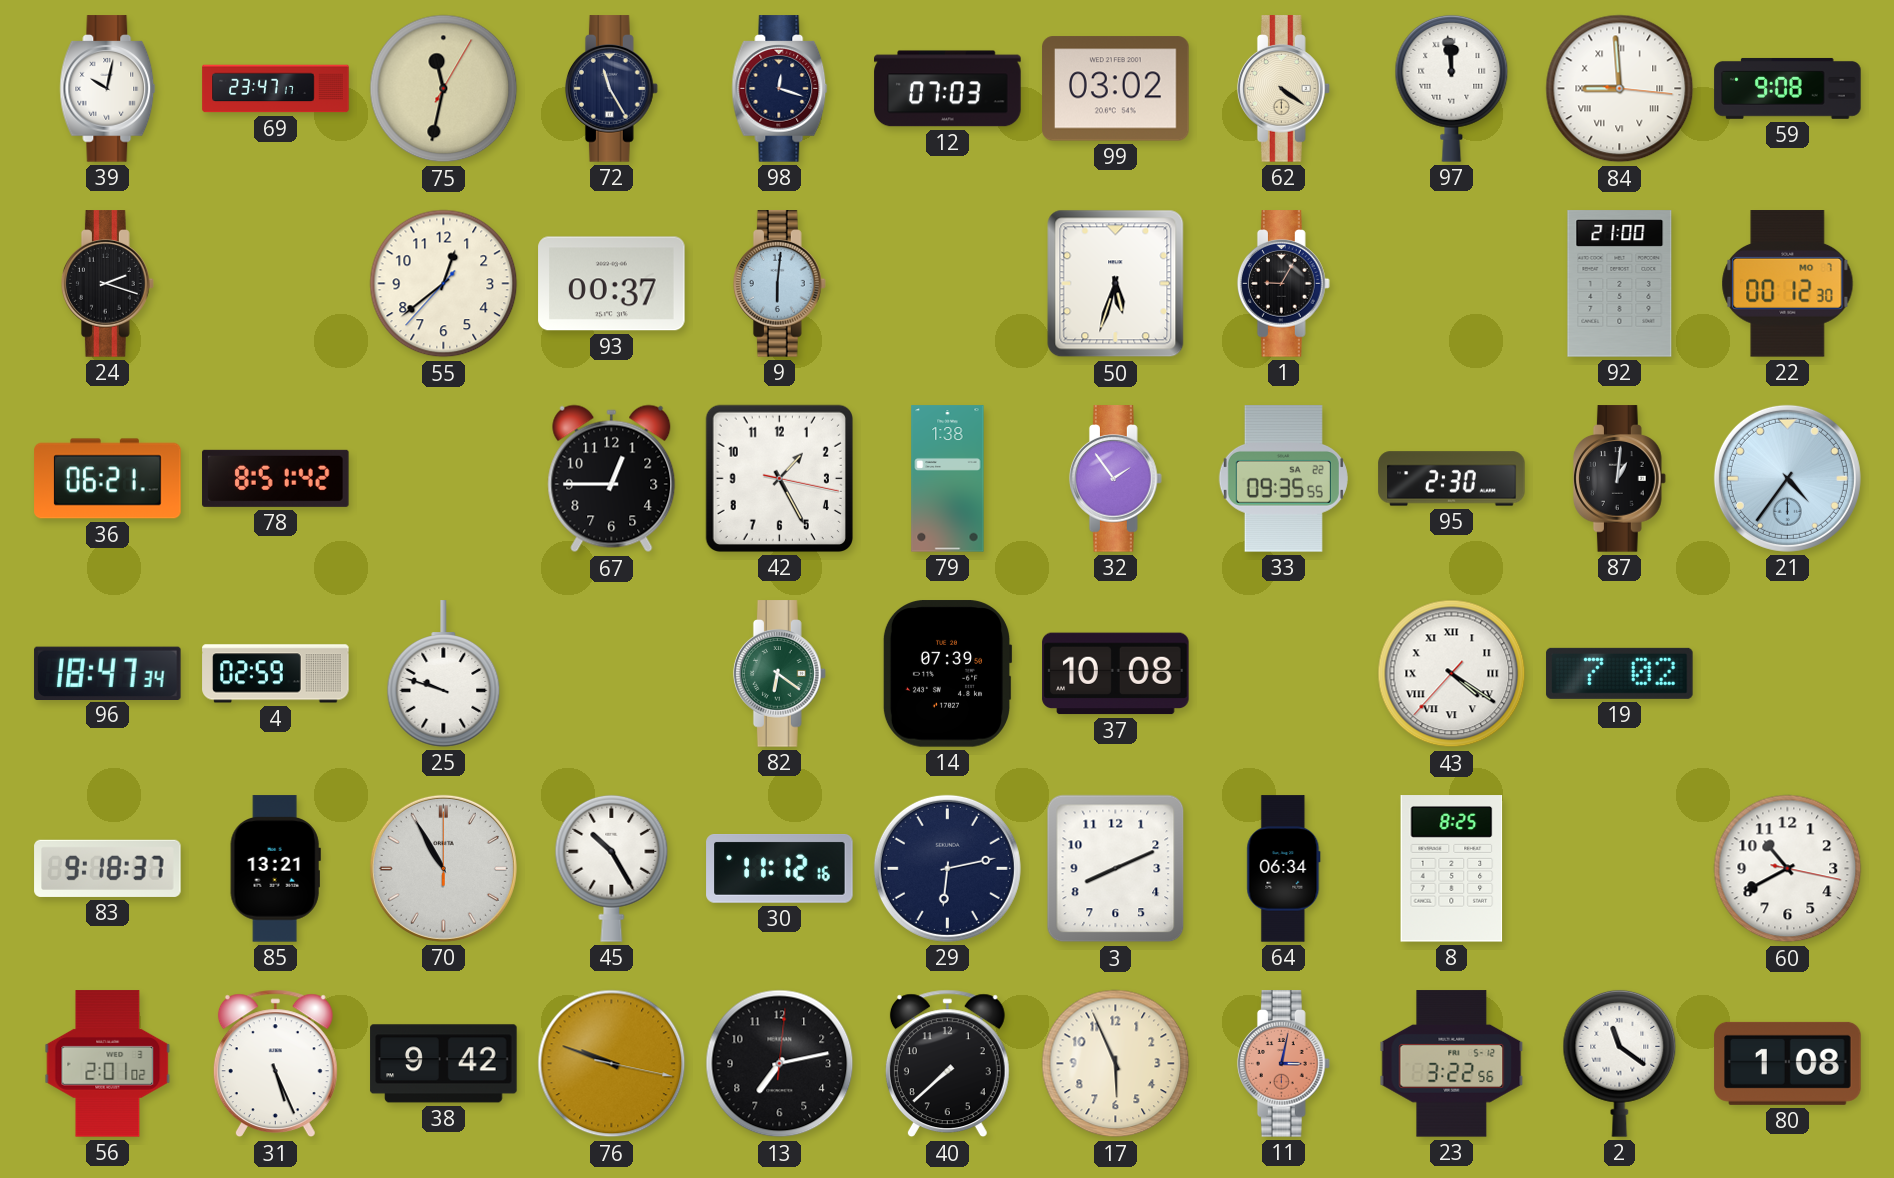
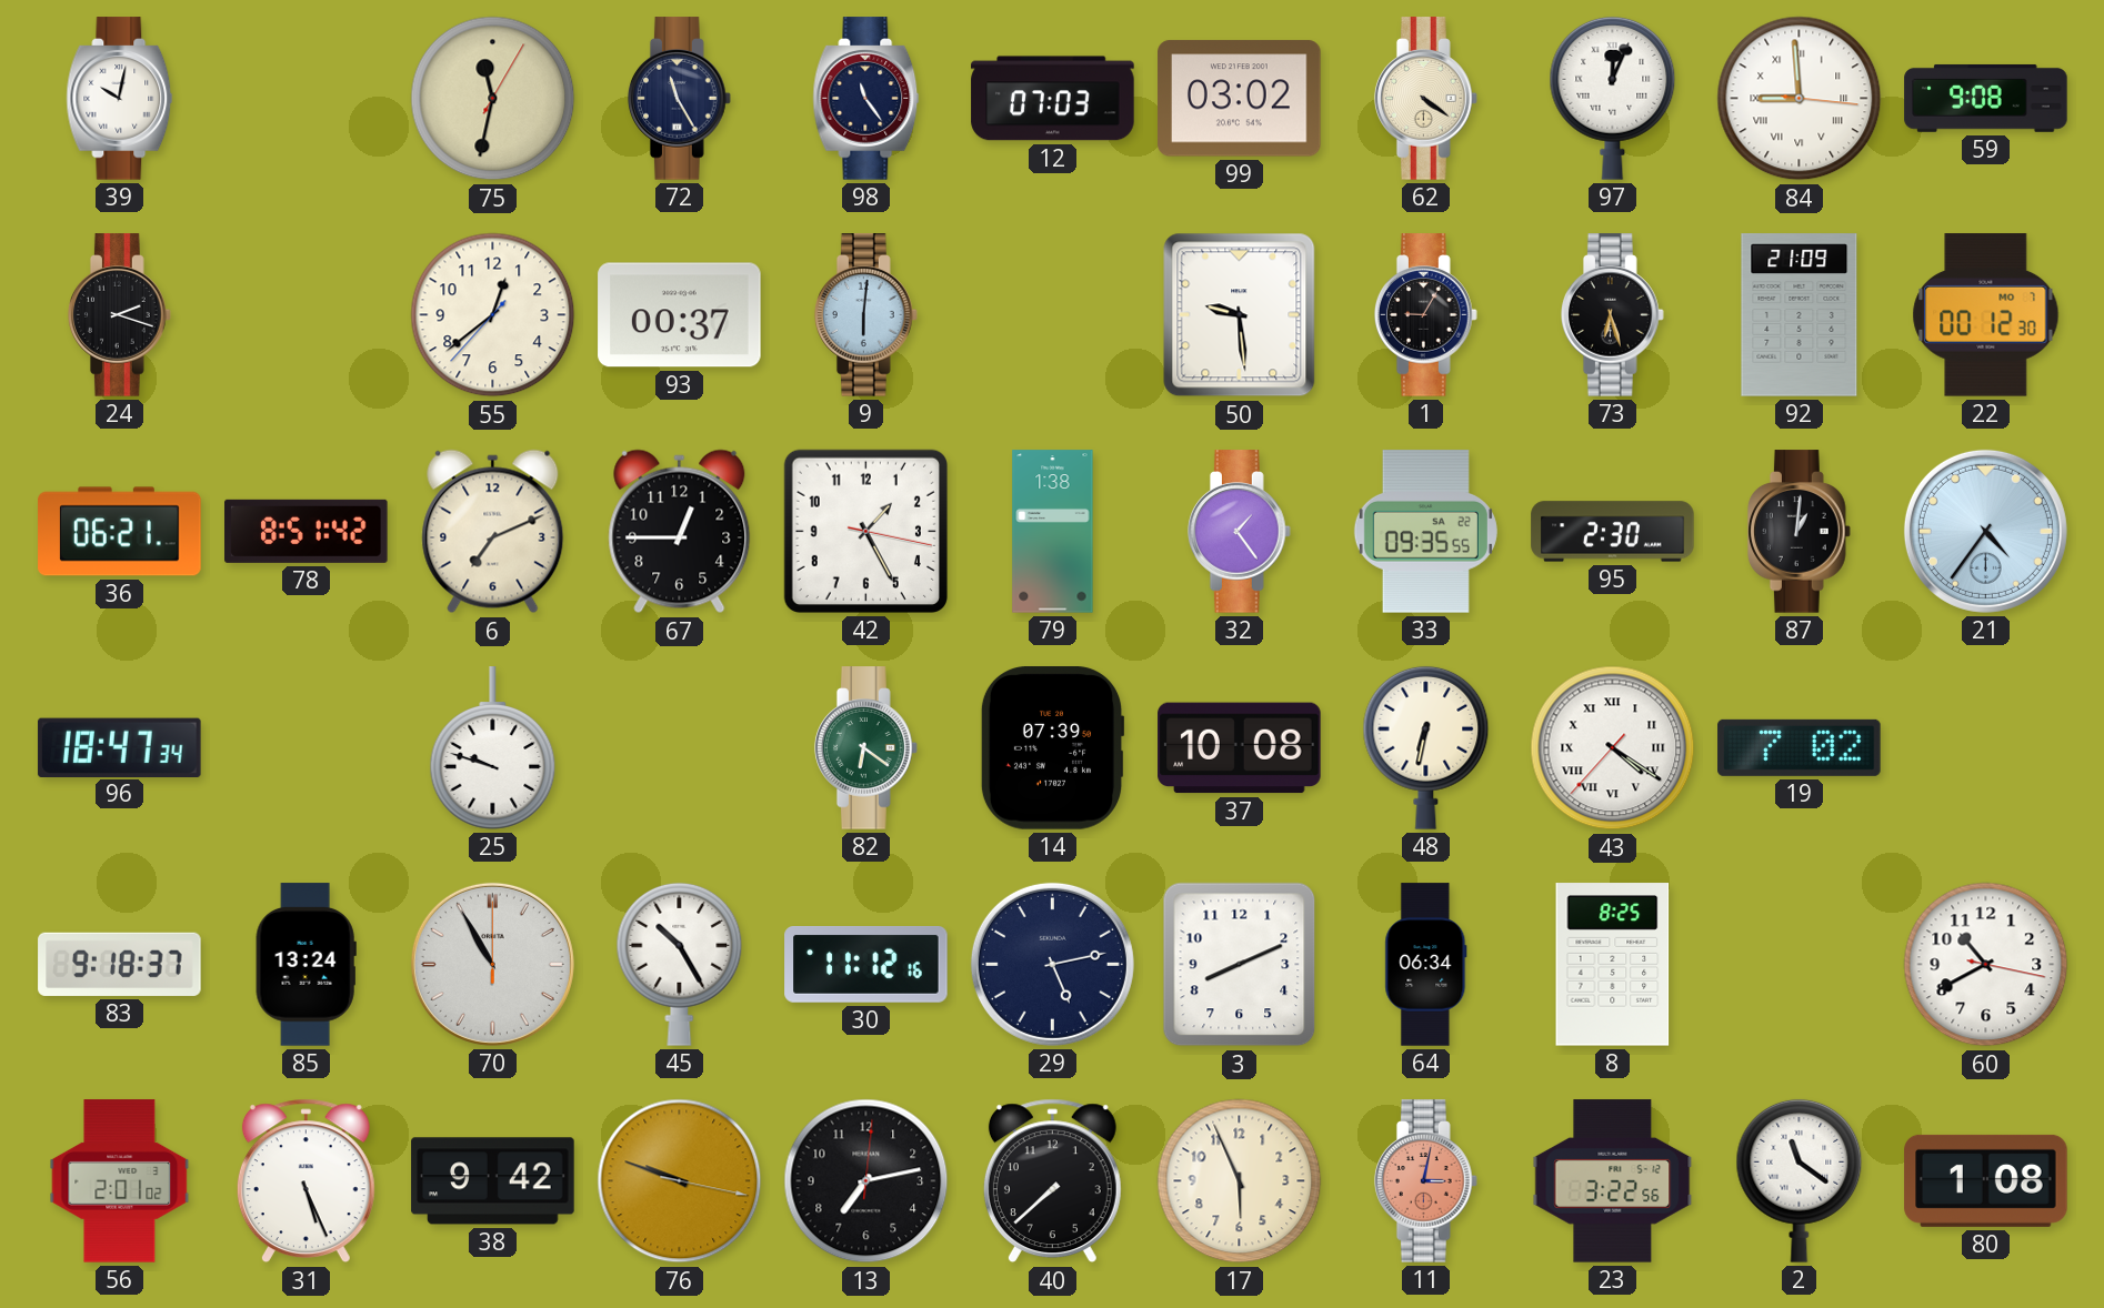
69: 23:47 -> none (276, 89)
98: 12:18 -> 11:24 (866, 99)
97: 11:59 -> 12:04 (1613, 98)
50: 5:33 -> 9:29 (1240, 315)
73: none -> 6:27 (1612, 315)
92: 21:00 -> 21:09 (1800, 315)
6: none -> 7:11 (493, 532)
32: 1:54 -> 1:24 (1239, 532)
4: 02:59 -> none (276, 674)
48: none -> 6:32 (1426, 747)
85: 13:21 -> 13:24 (305, 965)
29: 6:13 -> 5:13 (1052, 964)
